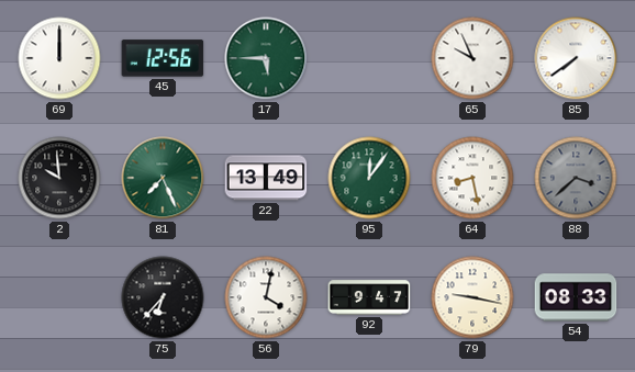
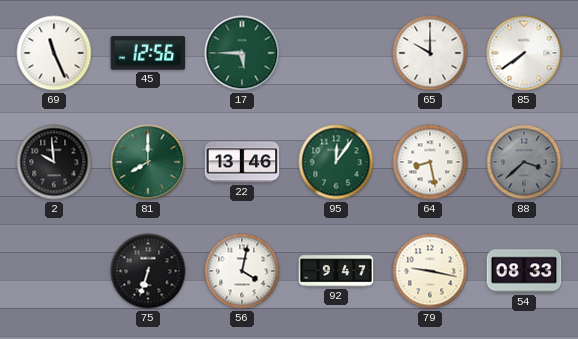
69: 12:00 -> 11:26 (54, 53)
65: 9:56 -> 10:00 (430, 53)
81: 7:26 -> 8:00 (148, 162)
22: 13:49 -> 13:46 (242, 162)
75: 6:37 -> 6:33 (148, 271)
